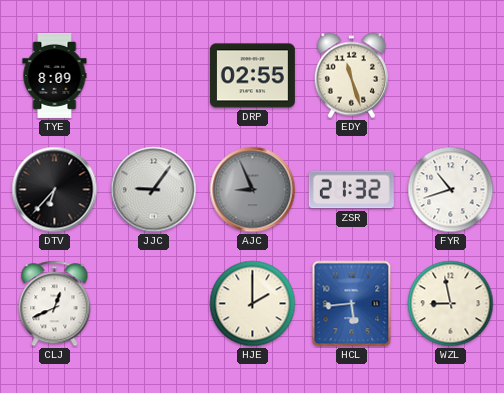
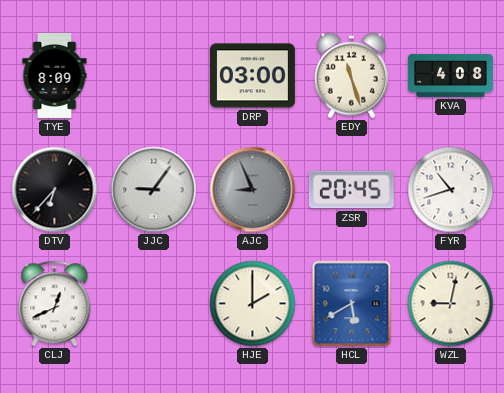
DRP: 02:55 -> 03:00 (252, 76)
KVA: none -> 4:08 (450, 75)
ZSR: 21:32 -> 20:45 (351, 190)
HCL: 5:44 -> 5:40 (352, 304)
WZL: 8:58 -> 9:02 (451, 304)
